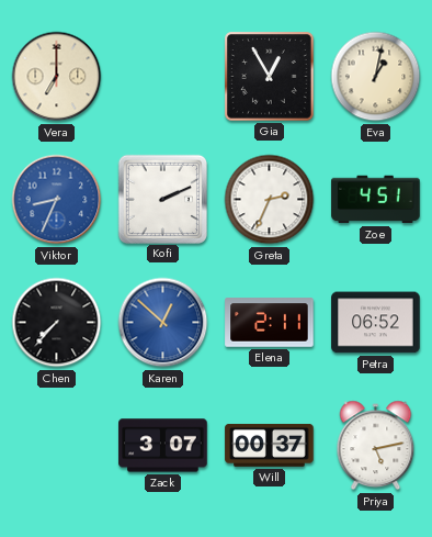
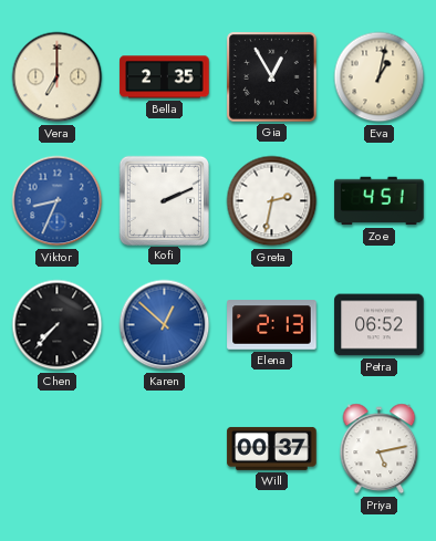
Bella: none -> 2:35 (165, 77)
Greta: 2:34 -> 2:32 (272, 201)
Elena: 2:11 -> 2:13 (272, 325)
Zack: 3:07 -> none (163, 446)
